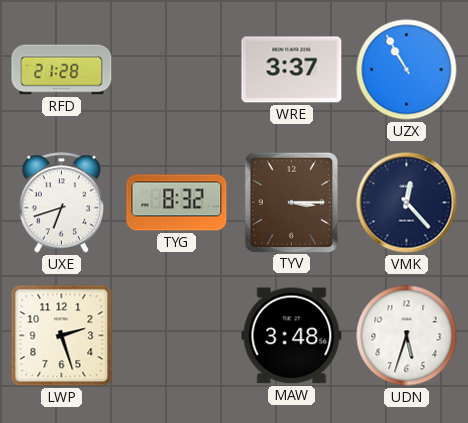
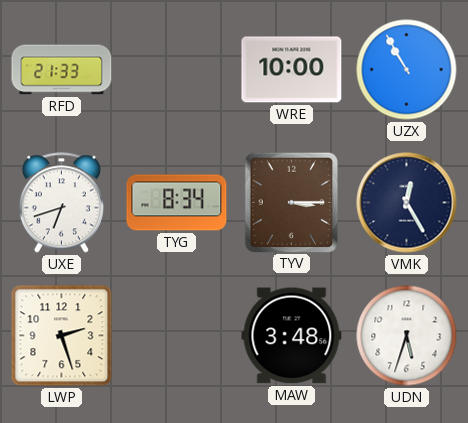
RFD: 21:28 -> 21:33 (62, 70)
WRE: 3:37 -> 10:00 (292, 70)
TYG: 8:32 -> 8:34 (177, 203)
VMK: 12:23 -> 12:25 (407, 203)
